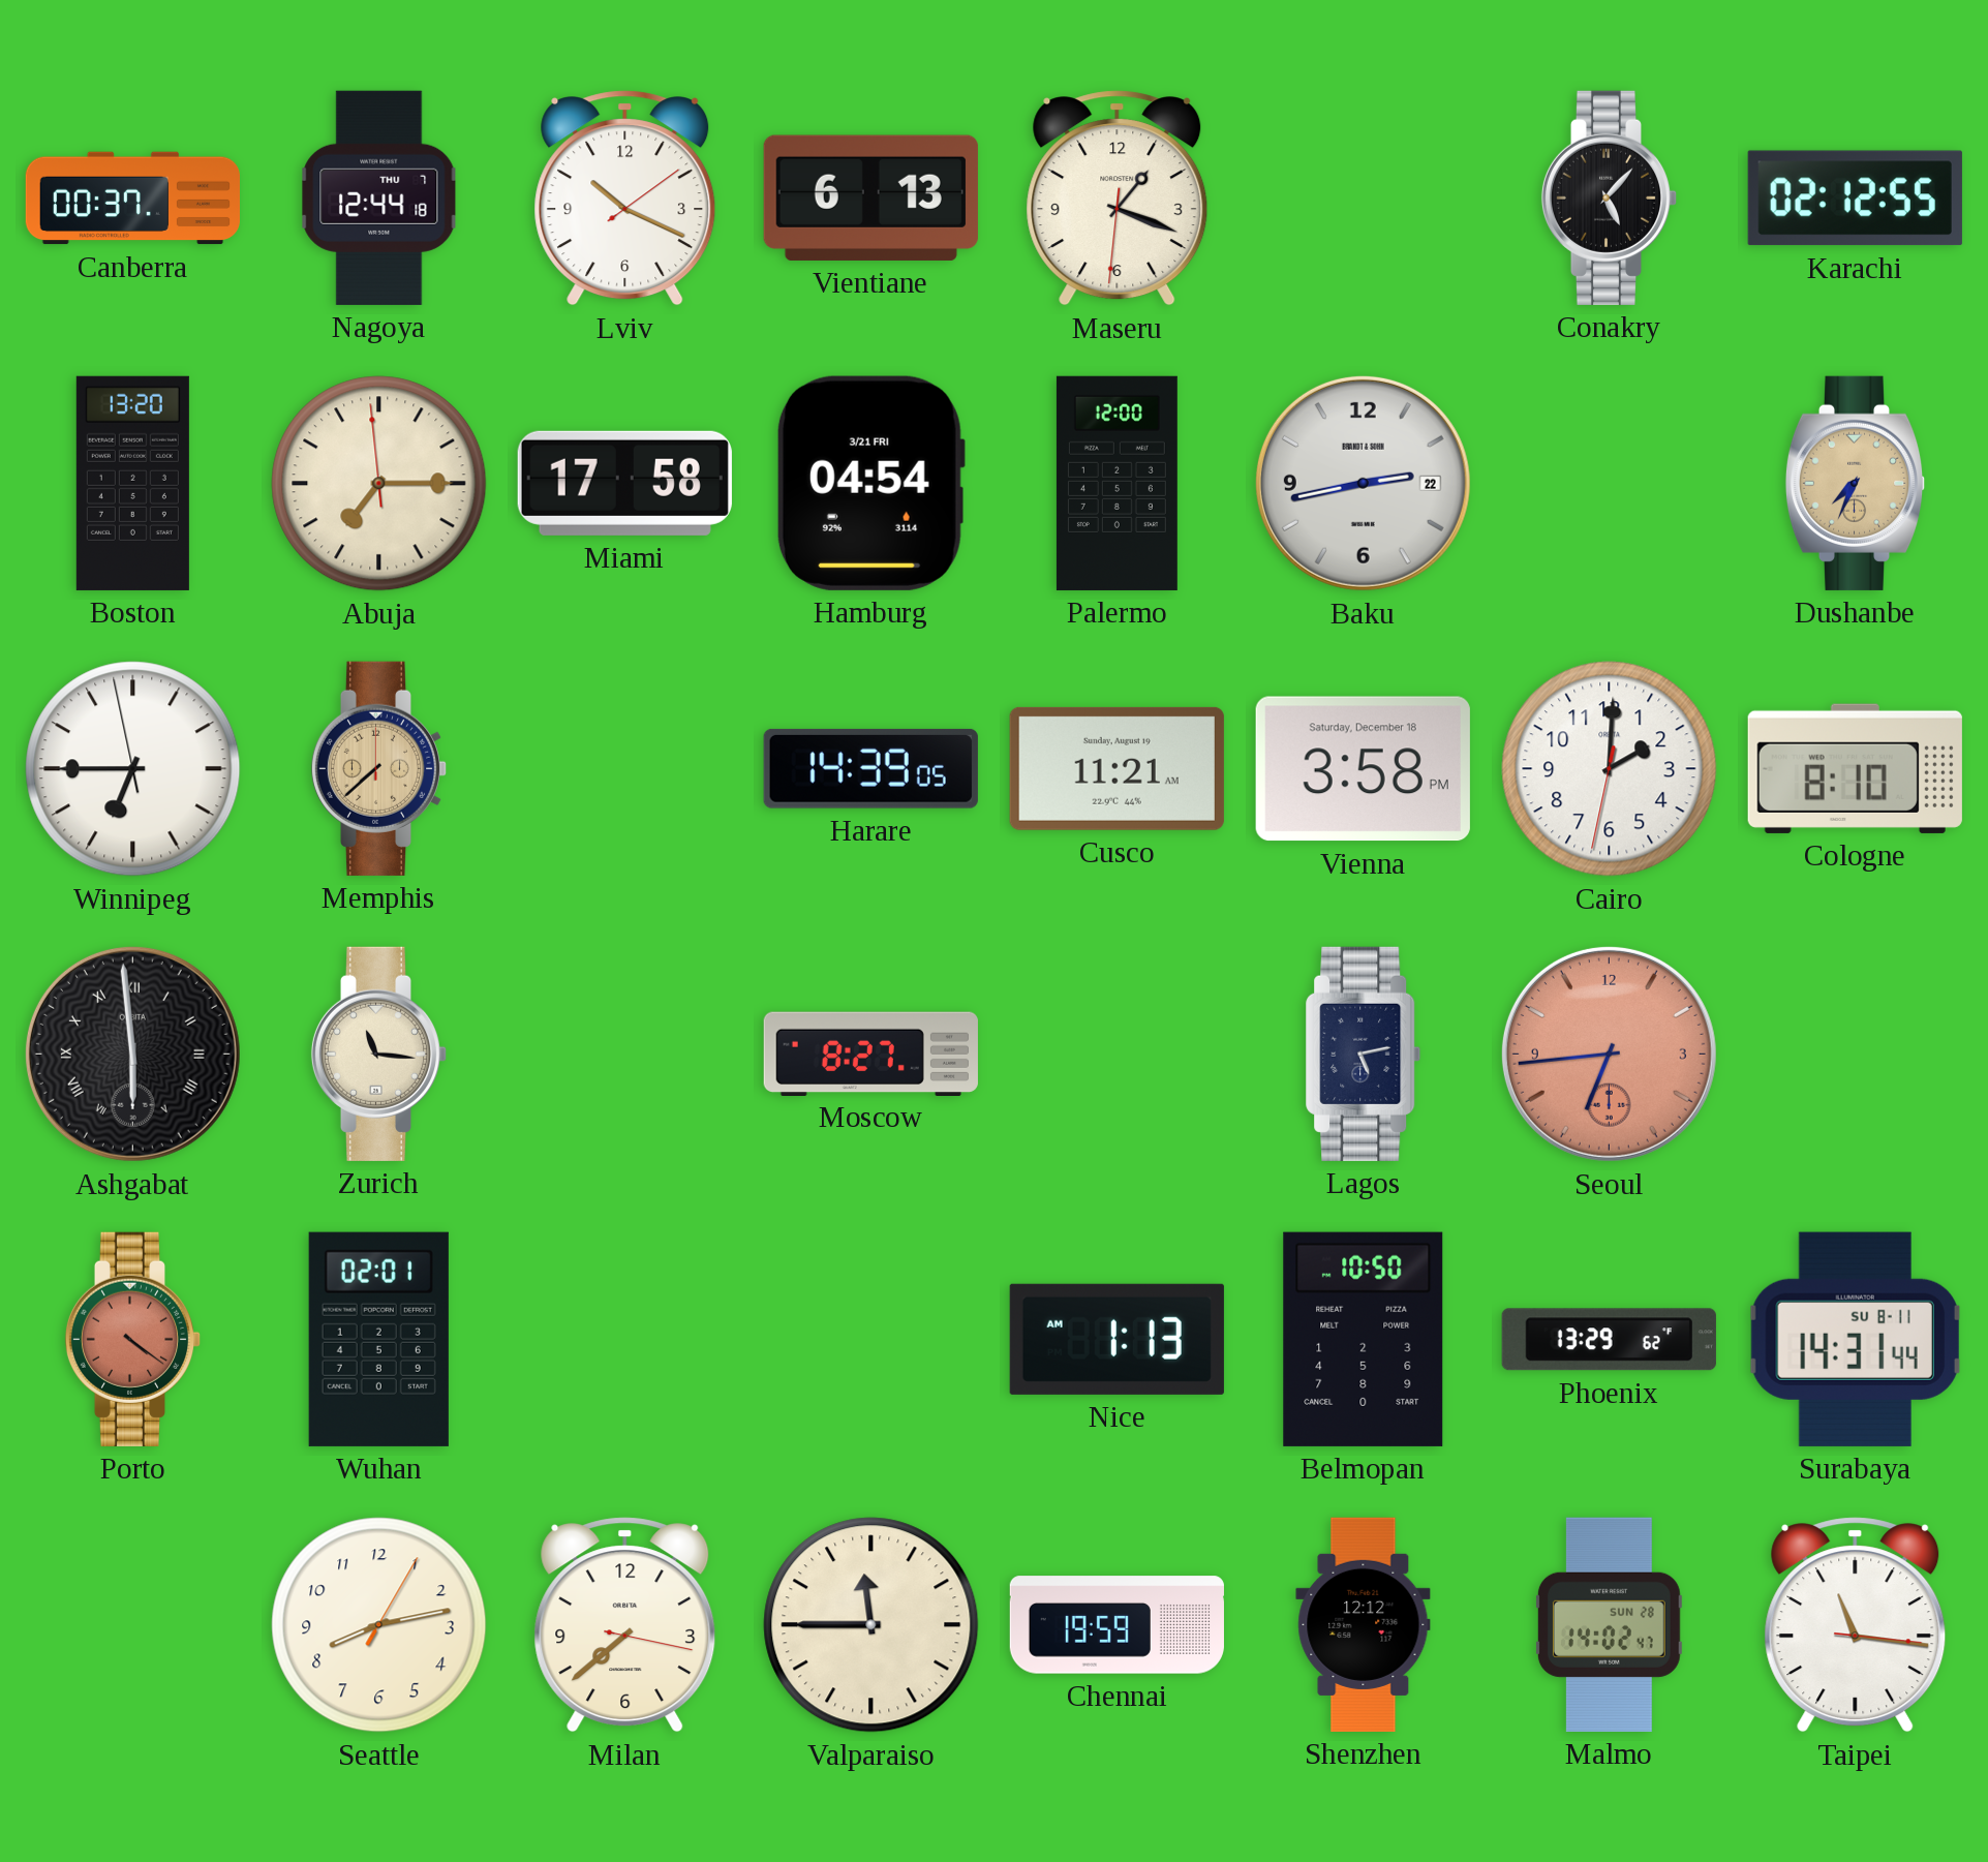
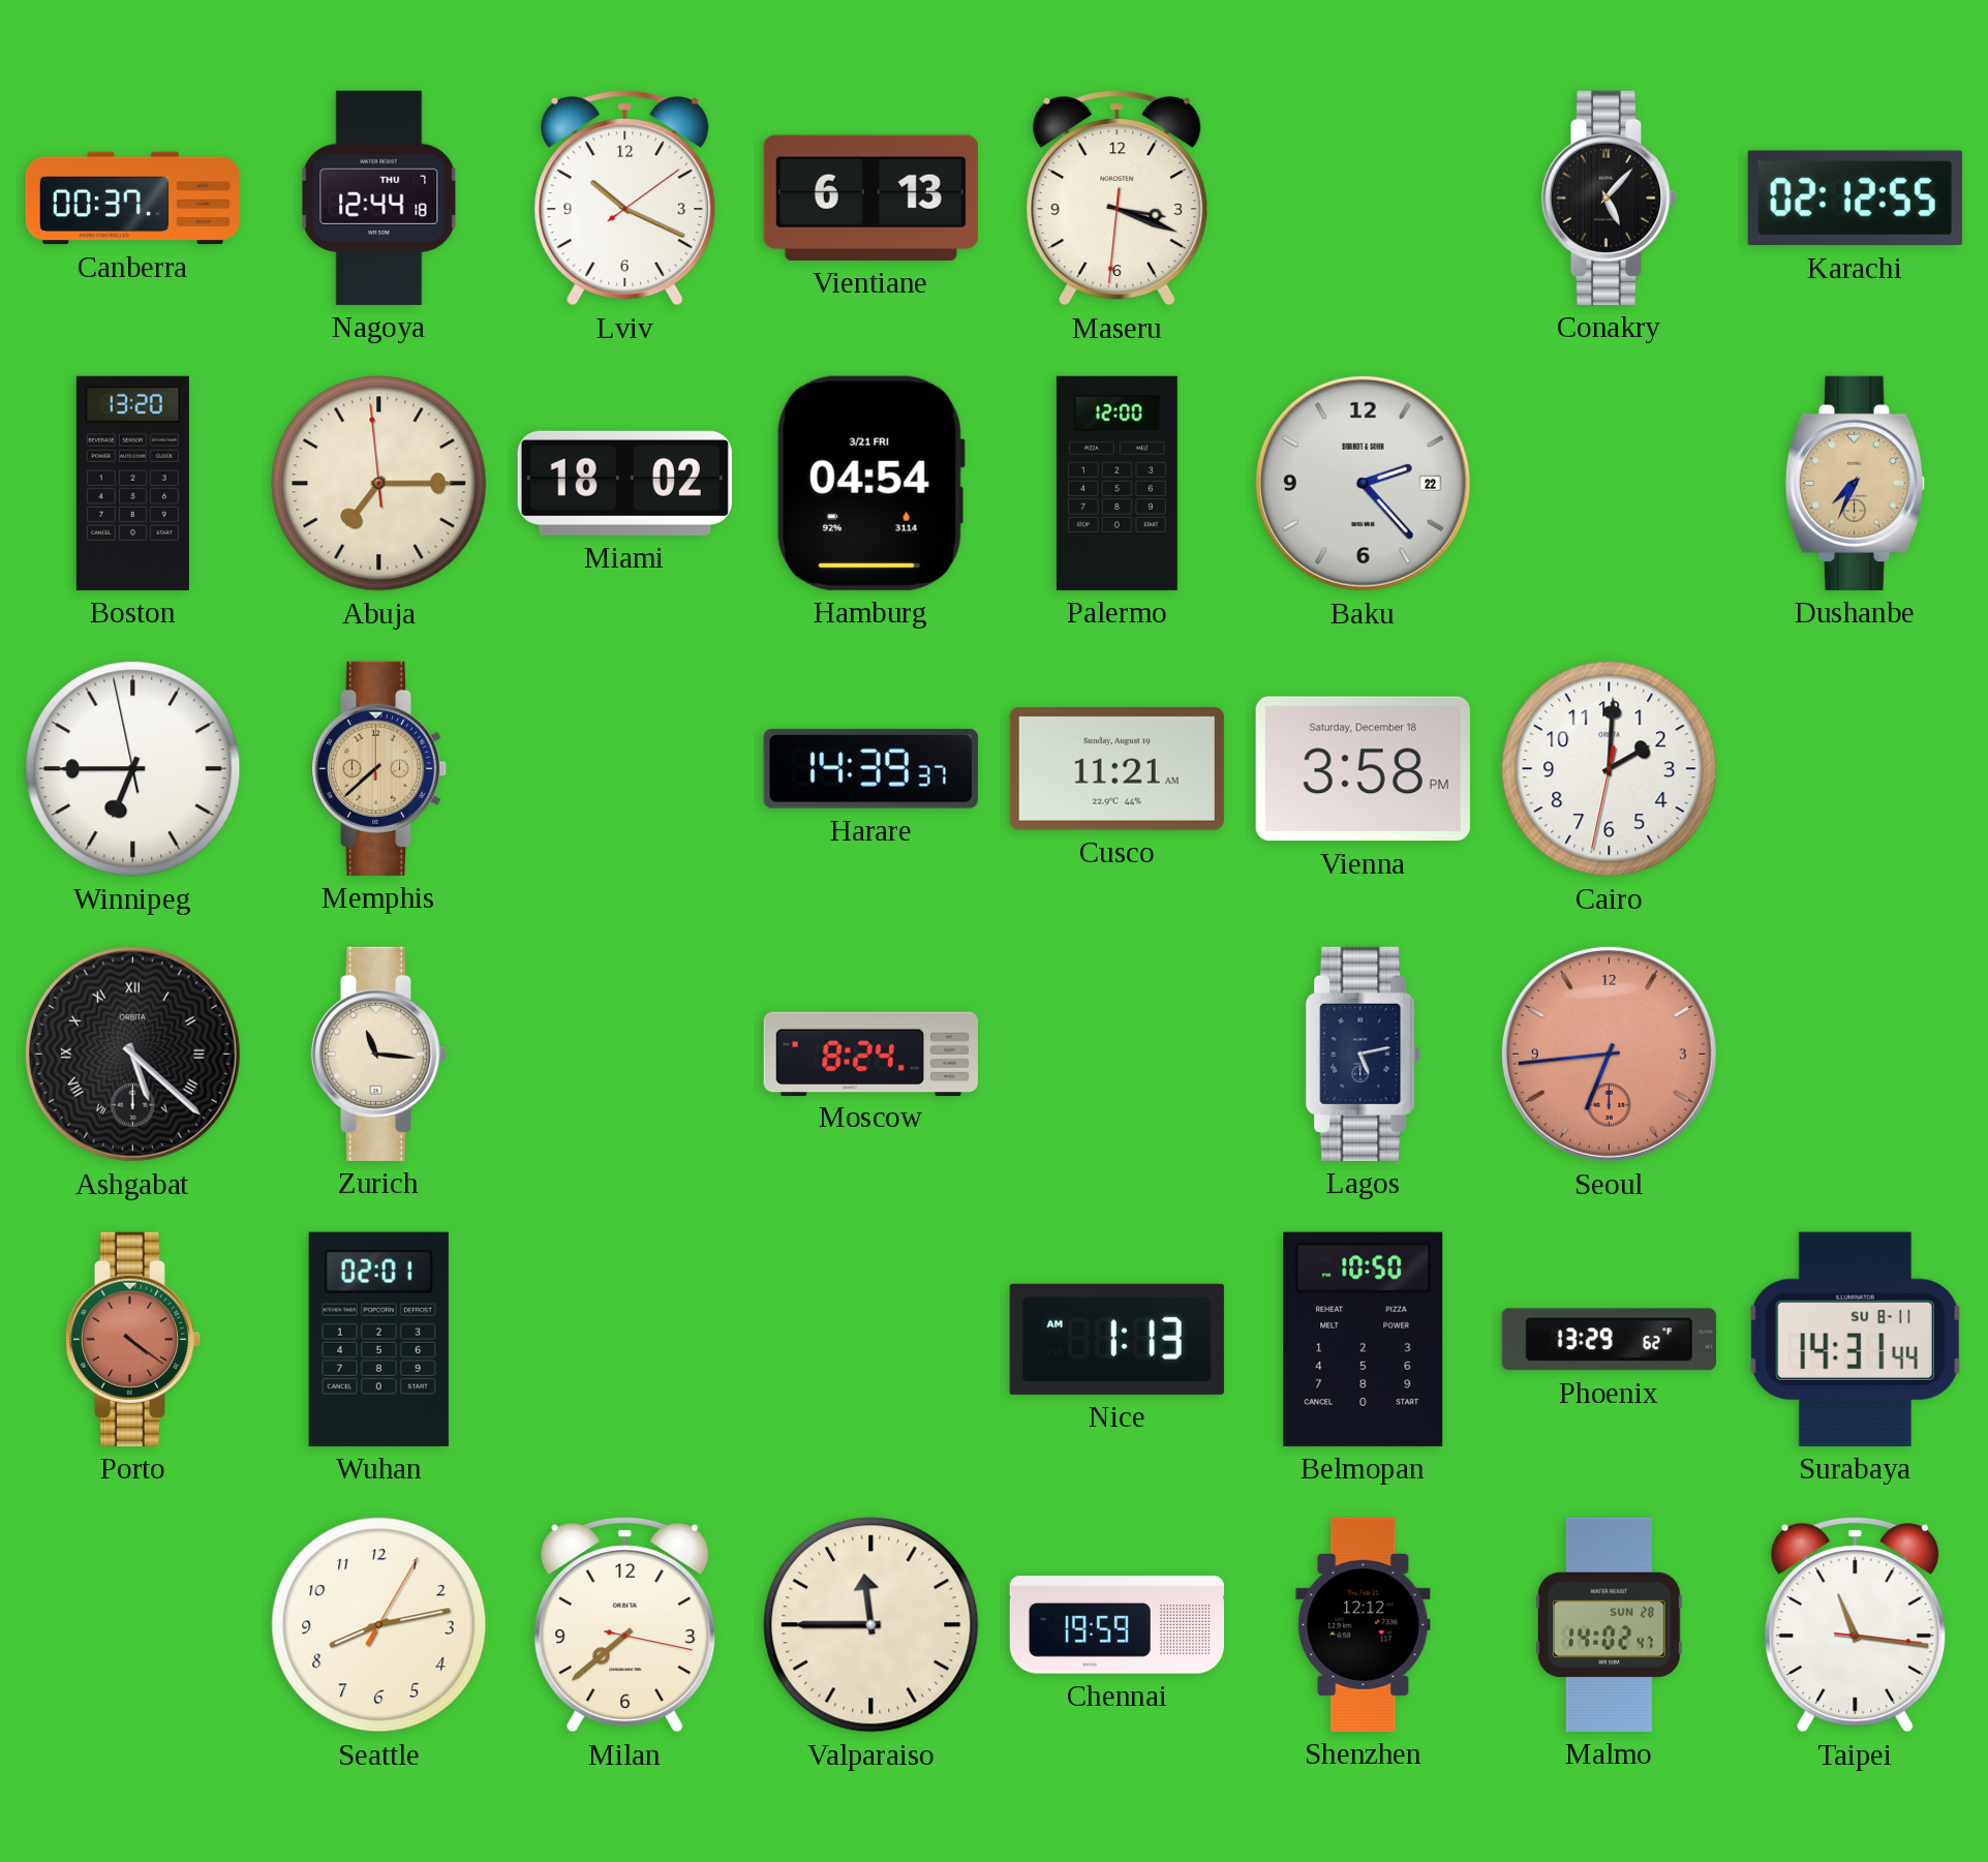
Maseru: 1:18 -> 3:18 (1118, 199)
Miami: 17:58 -> 18:02 (624, 483)
Baku: 2:43 -> 2:23 (1363, 483)
Harare: 14:39:05 -> 14:39:37 (870, 768)
Cologne: 8:10 -> none (1855, 768)
Ashgabat: 5:59 -> 5:22 (132, 1054)
Moscow: 8:27 -> 8:24 (870, 1054)
